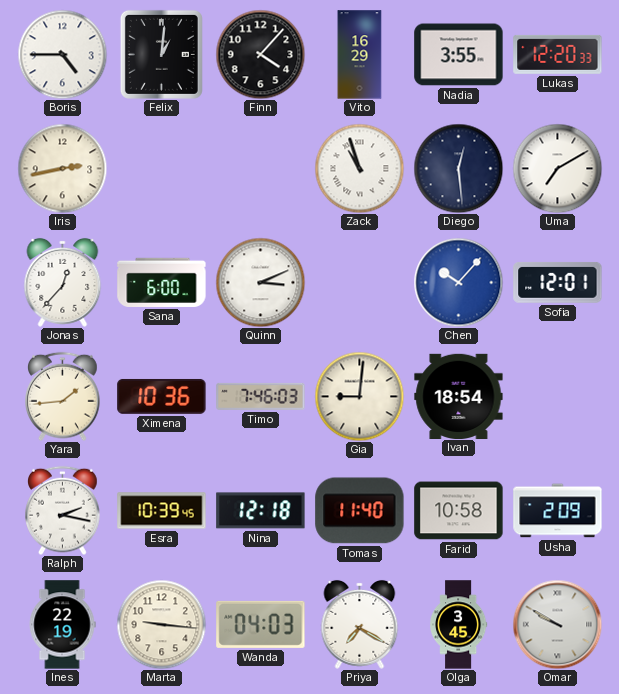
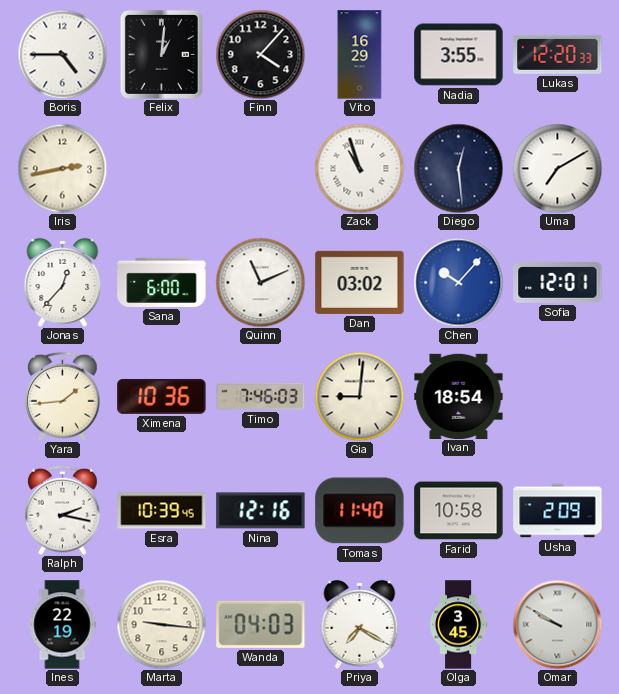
Quinn: 3:11 -> 11:11 (260, 282)
Dan: none -> 03:02 (360, 282)
Nina: 12:18 -> 12:16 (261, 511)
